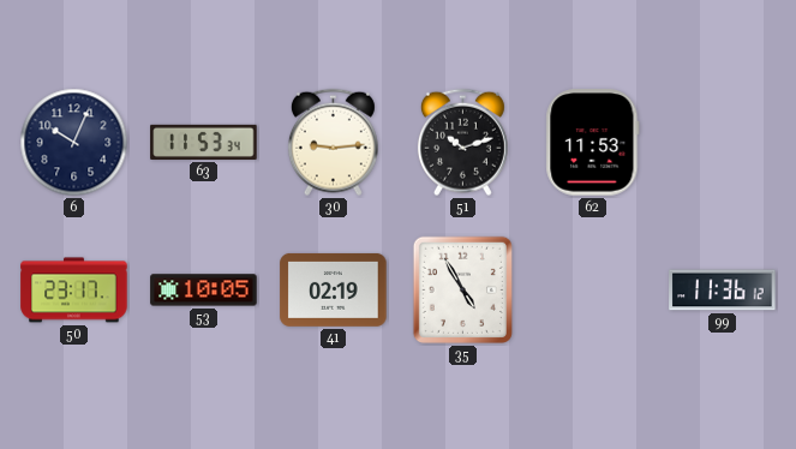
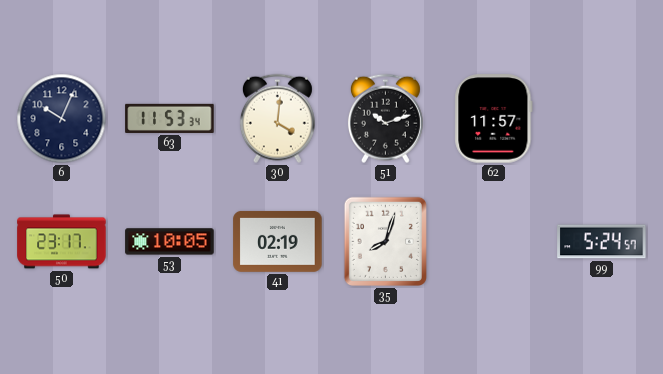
30: 9:14 -> 4:01 (277, 119)
62: 11:53 -> 11:57 (494, 119)
35: 4:55 -> 8:03 (385, 241)
99: 11:36 -> 5:24 (602, 242)
